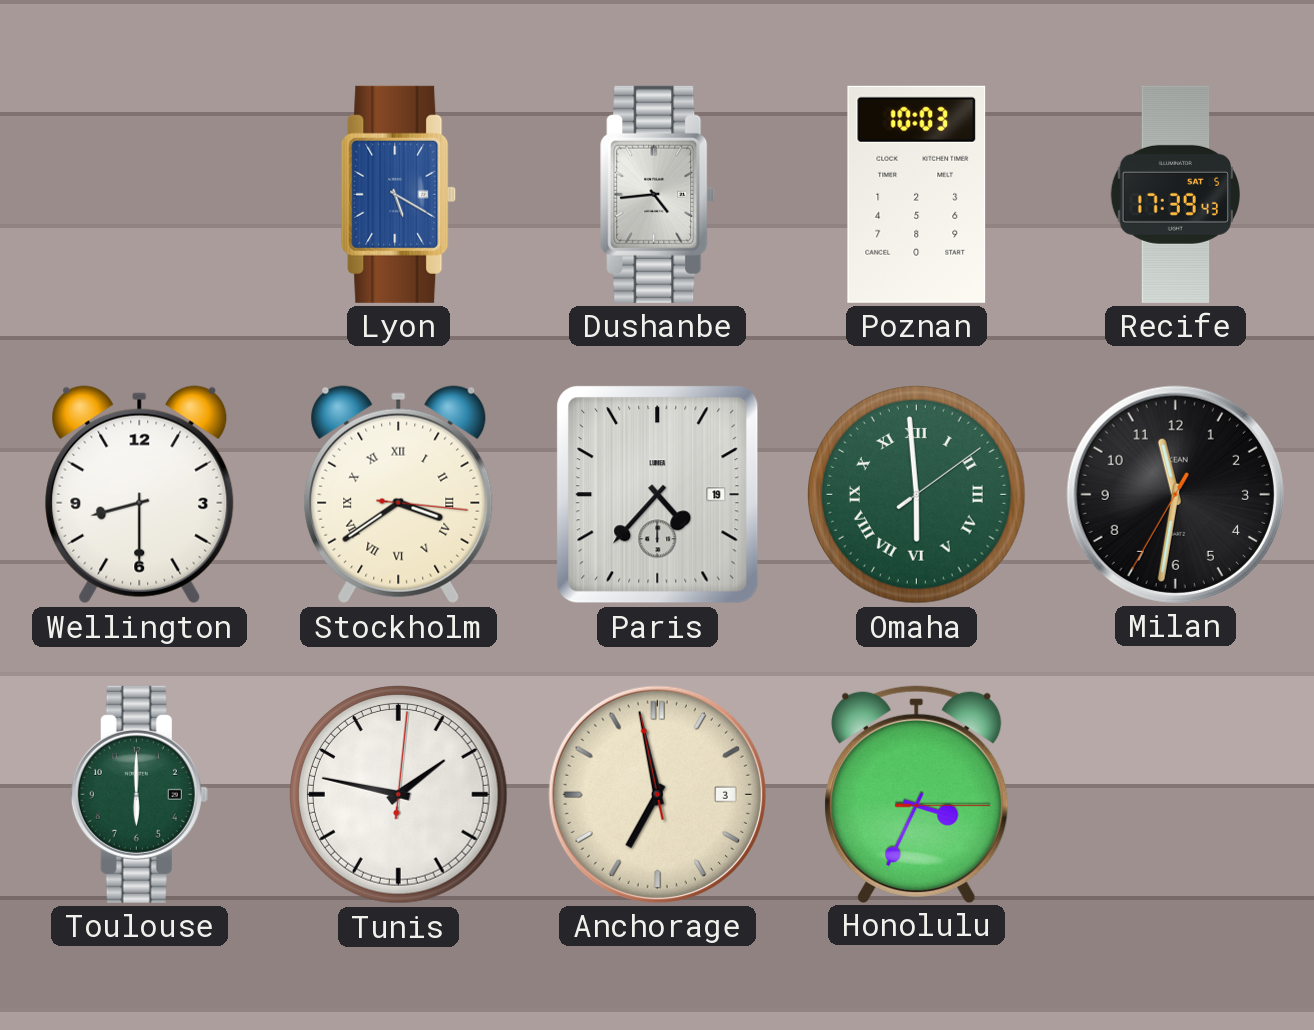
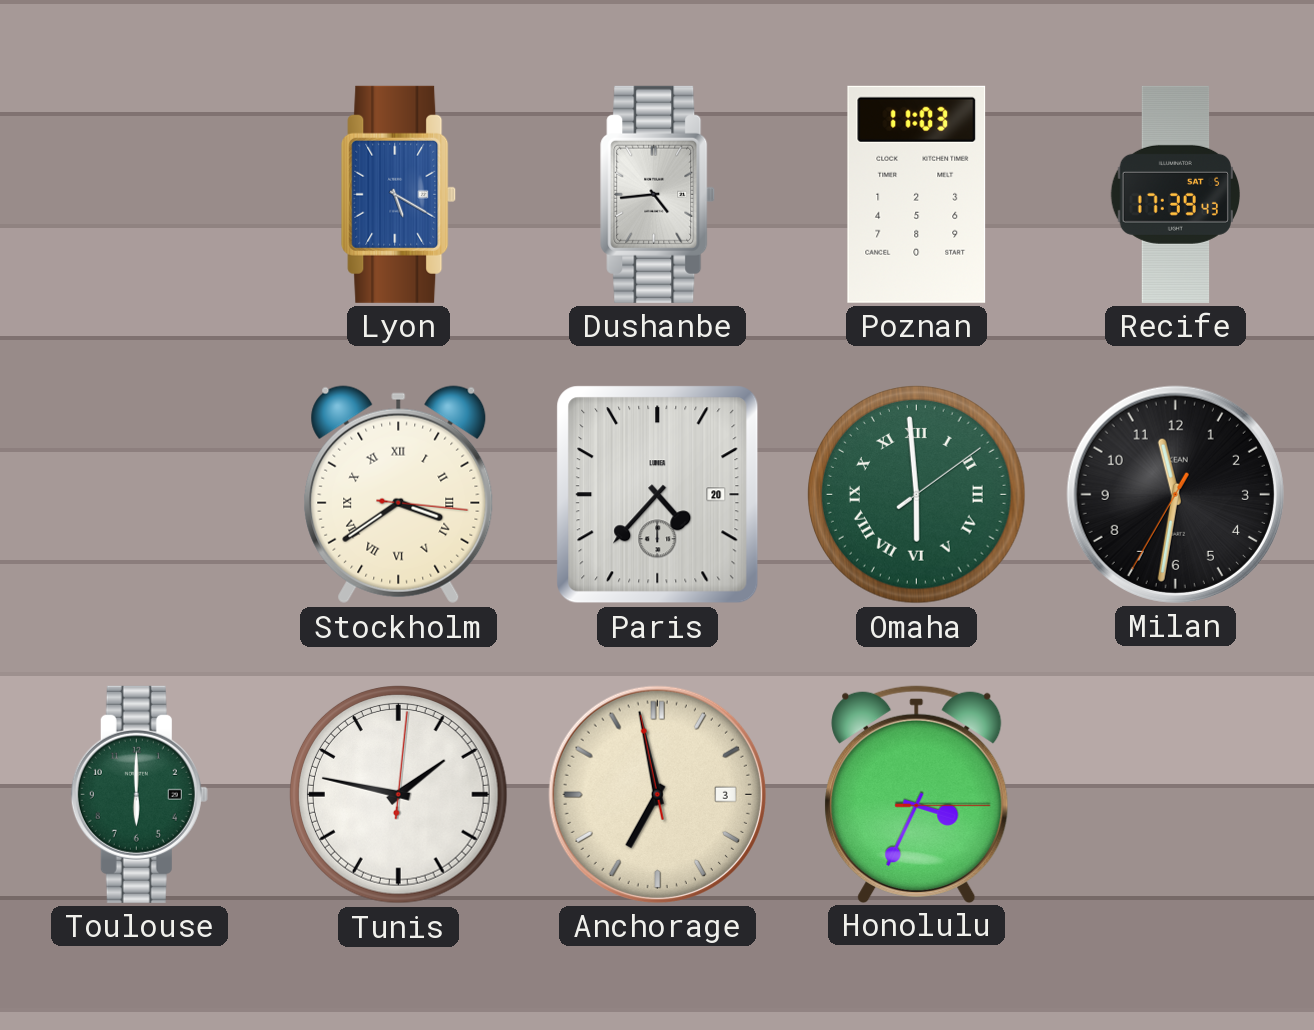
Poznan: 10:03 -> 11:03 (917, 194)
Wellington: 8:30 -> none (140, 495)
Paris date: 19 -> 20 (658, 495)
